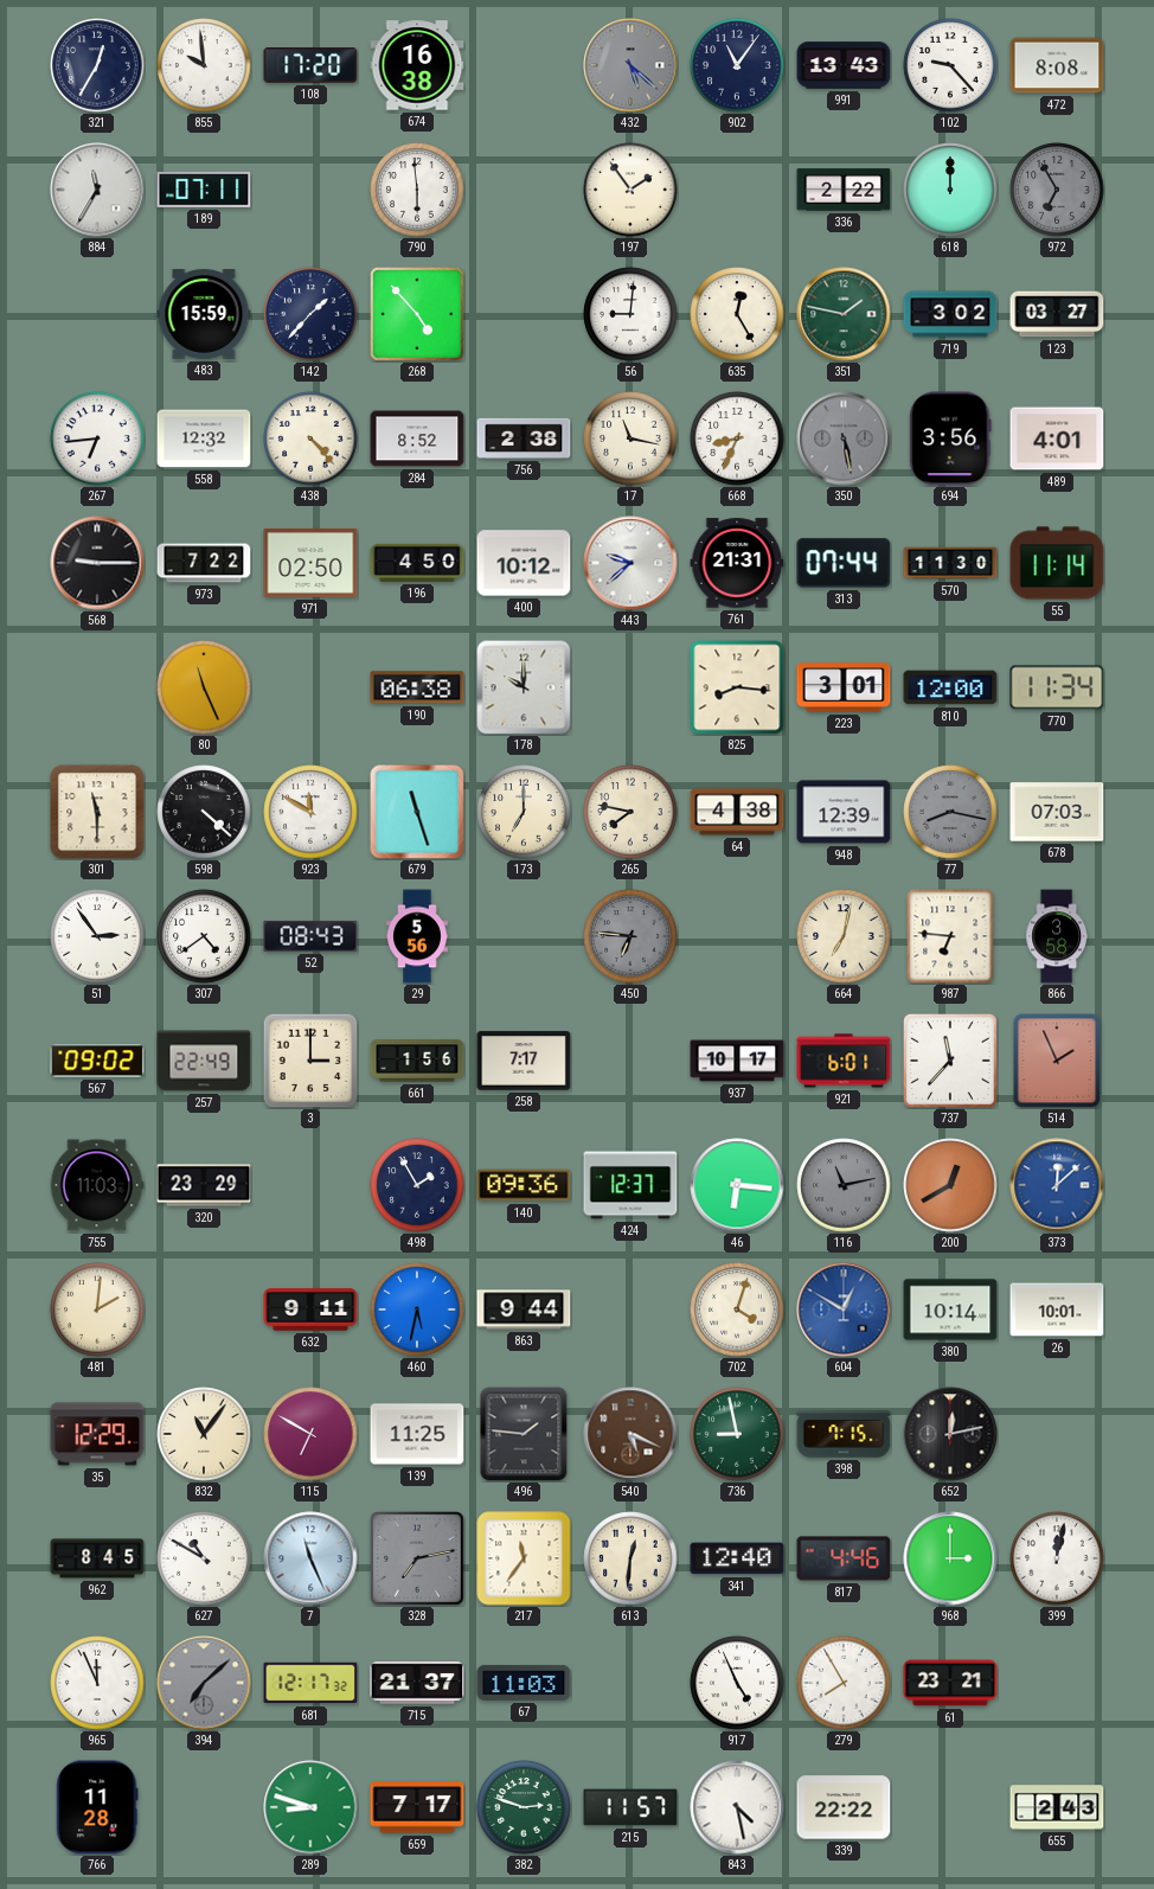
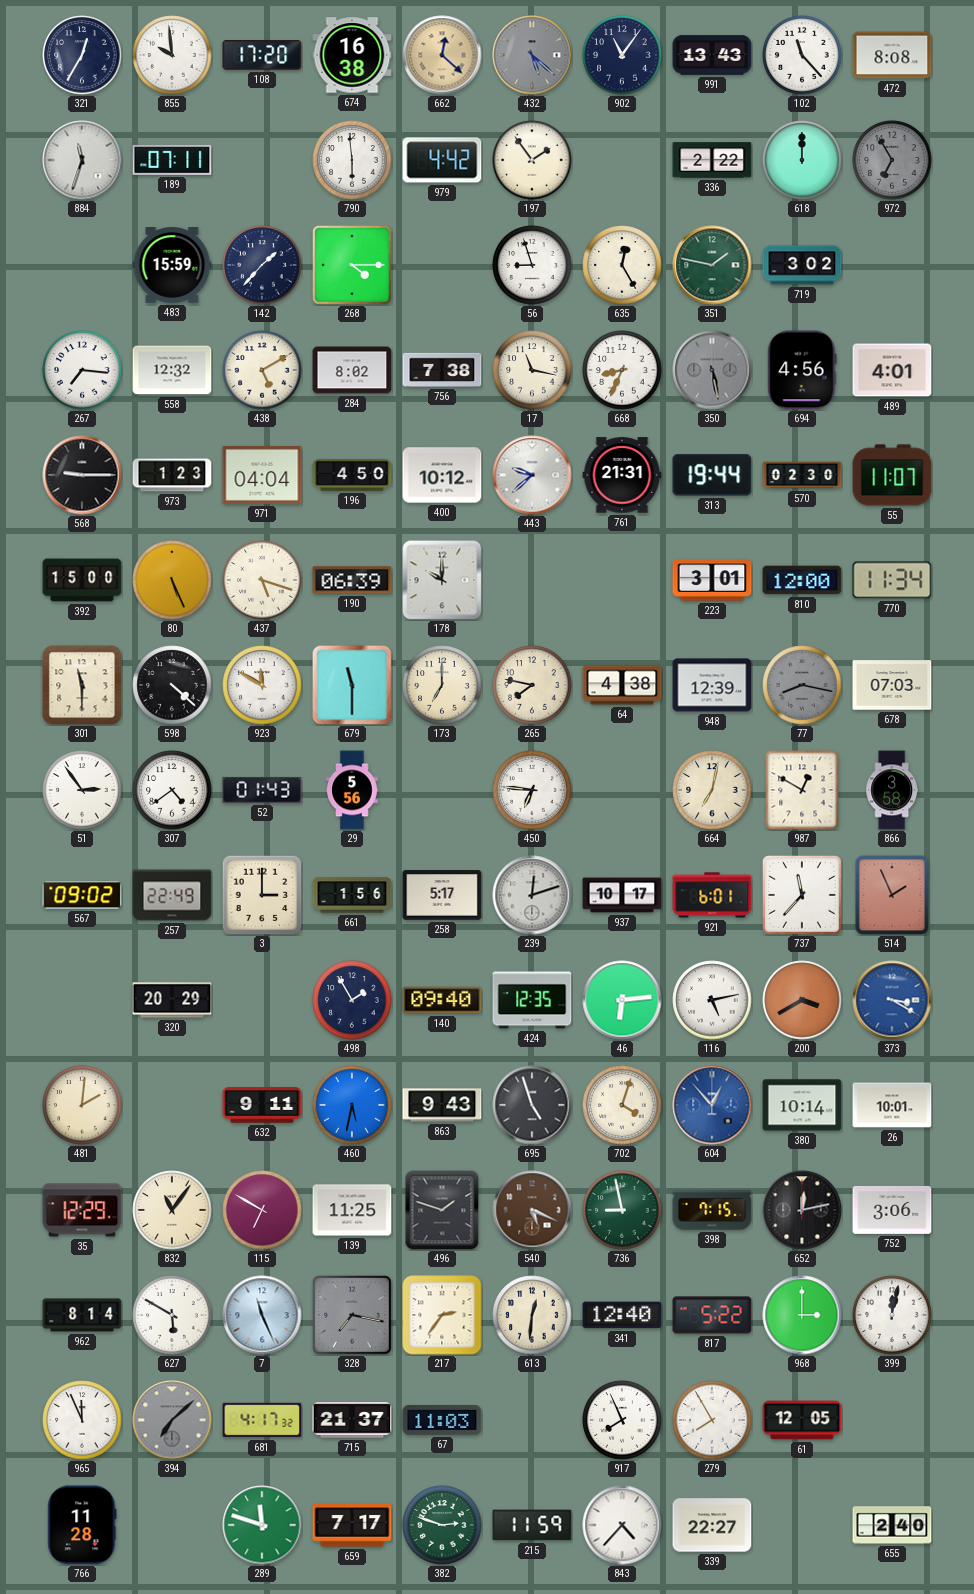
662: none -> 12:22 (442, 55)
102: 9:23 -> 11:23 (802, 55)
884: 11:35 -> 11:33 (82, 160)
979: none -> 4:42 (442, 160)
268: 4:53 -> 4:15 (352, 265)
56: 9:01 -> 8:57 (532, 265)
123: 03:27 -> none (1057, 314)
267: 6:44 -> 7:16 (82, 370)
438: 4:23 -> 5:10 (262, 370)
284: 8:52 -> 8:02 (352, 370)
756: 2:38 -> 7:38 (442, 370)
694: 3:56 -> 4:56 (802, 370)
973: 7:22 -> 1:23 (172, 475)
971: 02:50 -> 04:04 (262, 475)
313: 07:44 -> 19:44 (712, 475)
570: 11:30 -> 02:30 (802, 475)
55: 11:14 -> 11:07 (892, 475)
392: none -> 15:00 (82, 580)
80: 11:26 -> 5:26 (172, 580)
437: none -> 5:18 (262, 580)
190: 06:38 -> 06:39 (352, 580)
825: 8:16 -> none (737, 687)
679: 11:27 -> 11:30 (352, 685)
52: 08:43 -> 01:43 (262, 790)
450 dial: grey -> white (532, 790)
987: 6:46 -> 12:50 (802, 790)
258: 7:17 -> 5:17 (442, 895)
239: none -> 12:12 (532, 895)
755: 11:03 -> none (97, 1185)
320: 23:29 -> 20:29 (172, 1000)
140: 09:36 -> 09:40 (442, 1000)
424: 12:37 -> 12:35 (532, 1000)
46: 6:16 -> 6:14 (622, 1000)
116: 11:13 -> 5:13 (712, 1000)
116 dial: grey -> white (712, 1000)
200: 12:40 -> 3:40 (802, 1000)
373: 12:08 -> 3:20 (892, 1000)
863: 9:44 -> 9:43 (442, 1105)
695: none -> 4:57 (532, 1105)
604: 12:50 -> 12:53 (712, 1105)
496: 1:46 -> 1:48 (442, 1210)
752: none -> 3:06 (892, 1210)
962: 8:45 -> 8:14 (82, 1315)
627: 10:50 -> 5:50 (172, 1315)
328: 7:13 -> 7:17 (352, 1315)
217: 11:36 -> 2:36 (442, 1315)
817: 4:46 -> 5:22 (712, 1315)
681: 12:17 -> 4:17 (262, 1420)
917: 4:56 -> 7:56 (622, 1420)
61: 23:21 -> 12:05 (802, 1420)
289: 8:48 -> 11:48 (262, 1525)
215: 11:57 -> 11:59 (532, 1525)
843: 4:28 -> 4:37 (622, 1525)
339: 22:22 -> 22:27 (712, 1525)
655: 2:43 -> 2:40 (892, 1525)
